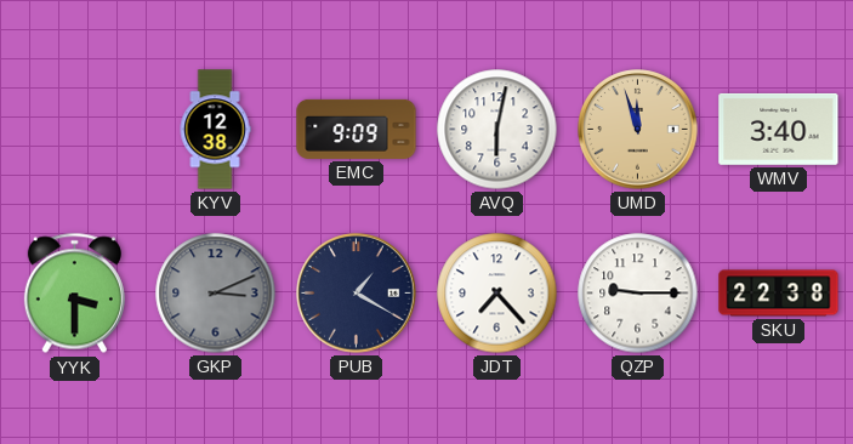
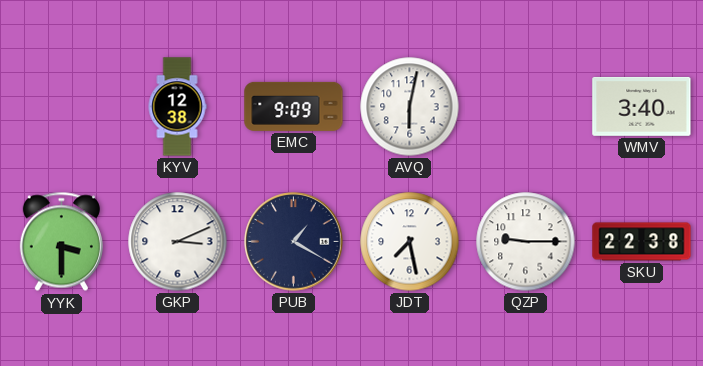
UMD: 11:57 -> none (638, 130)
GKP dial: grey -> white (178, 242)
JDT: 7:23 -> 7:28 (410, 242)
